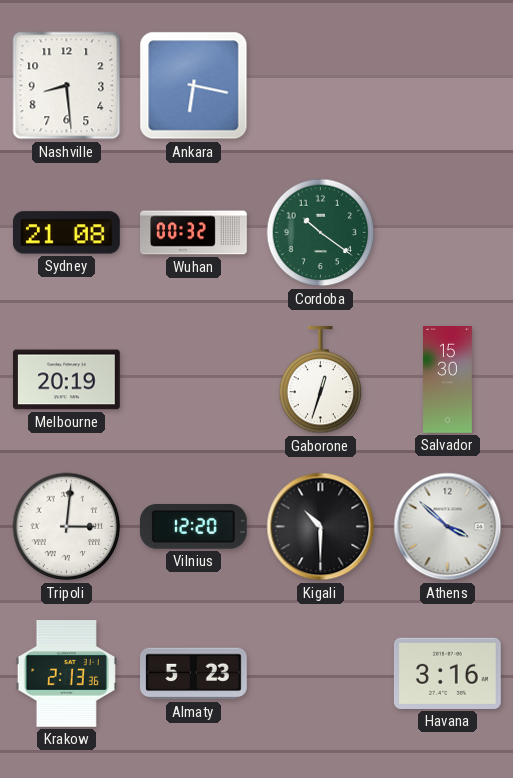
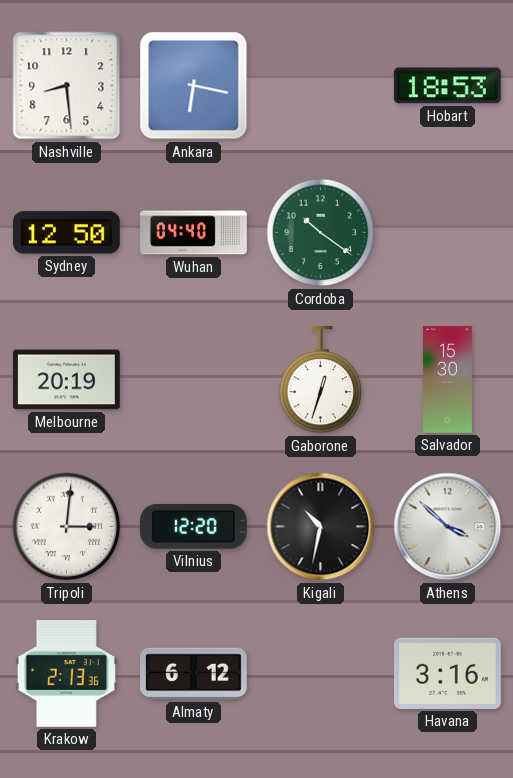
Hobart: none -> 18:53 (447, 86)
Sydney: 21:08 -> 12:50 (66, 233)
Wuhan: 00:32 -> 04:40 (194, 233)
Kigali: 10:30 -> 10:32 (321, 527)
Almaty: 5:23 -> 6:12 (194, 674)
